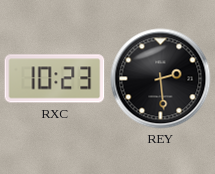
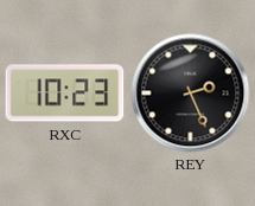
REY: 2:29 -> 2:26 (191, 94)
